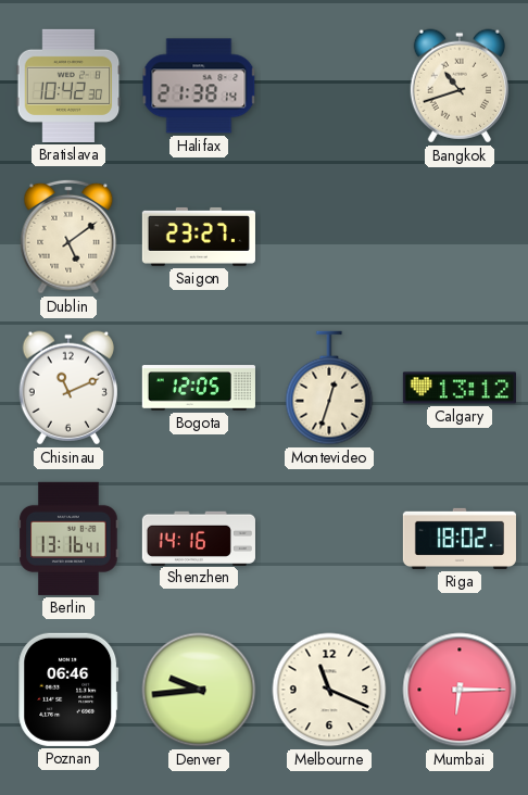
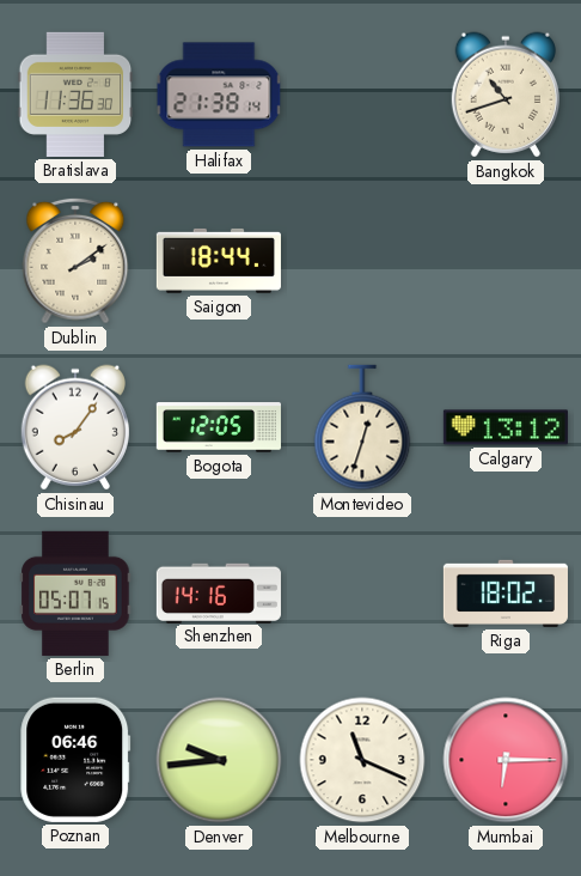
Bratislava: 10:42 -> 11:36 (75, 95)
Dublin: 5:09 -> 2:09 (75, 261)
Saigon: 23:27 -> 18:44 (219, 261)
Chisinau: 11:11 -> 8:06 (74, 427)
Berlin: 13:16 -> 05:07 (75, 594)
